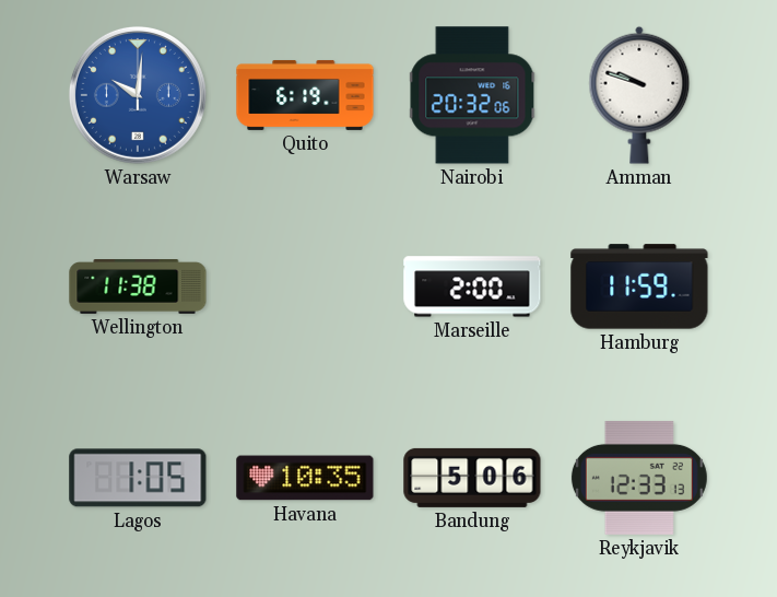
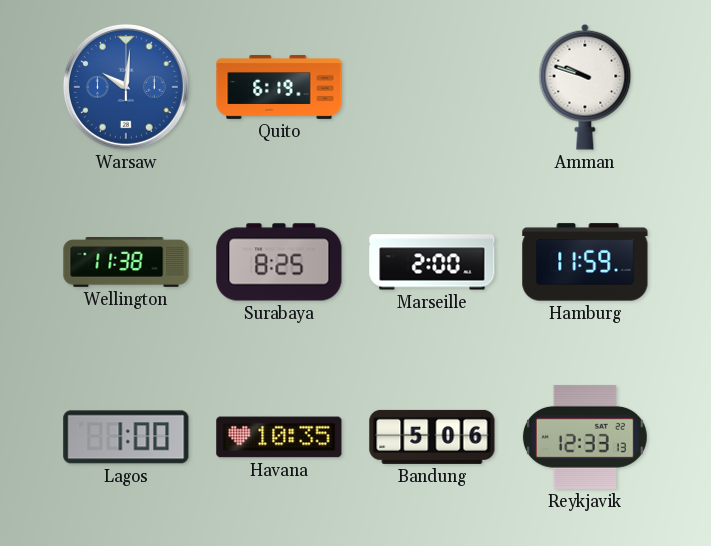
Nairobi: 20:32 -> none (472, 95)
Surabaya: none -> 8:25 (279, 262)
Lagos: 1:05 -> 1:00 (126, 437)
